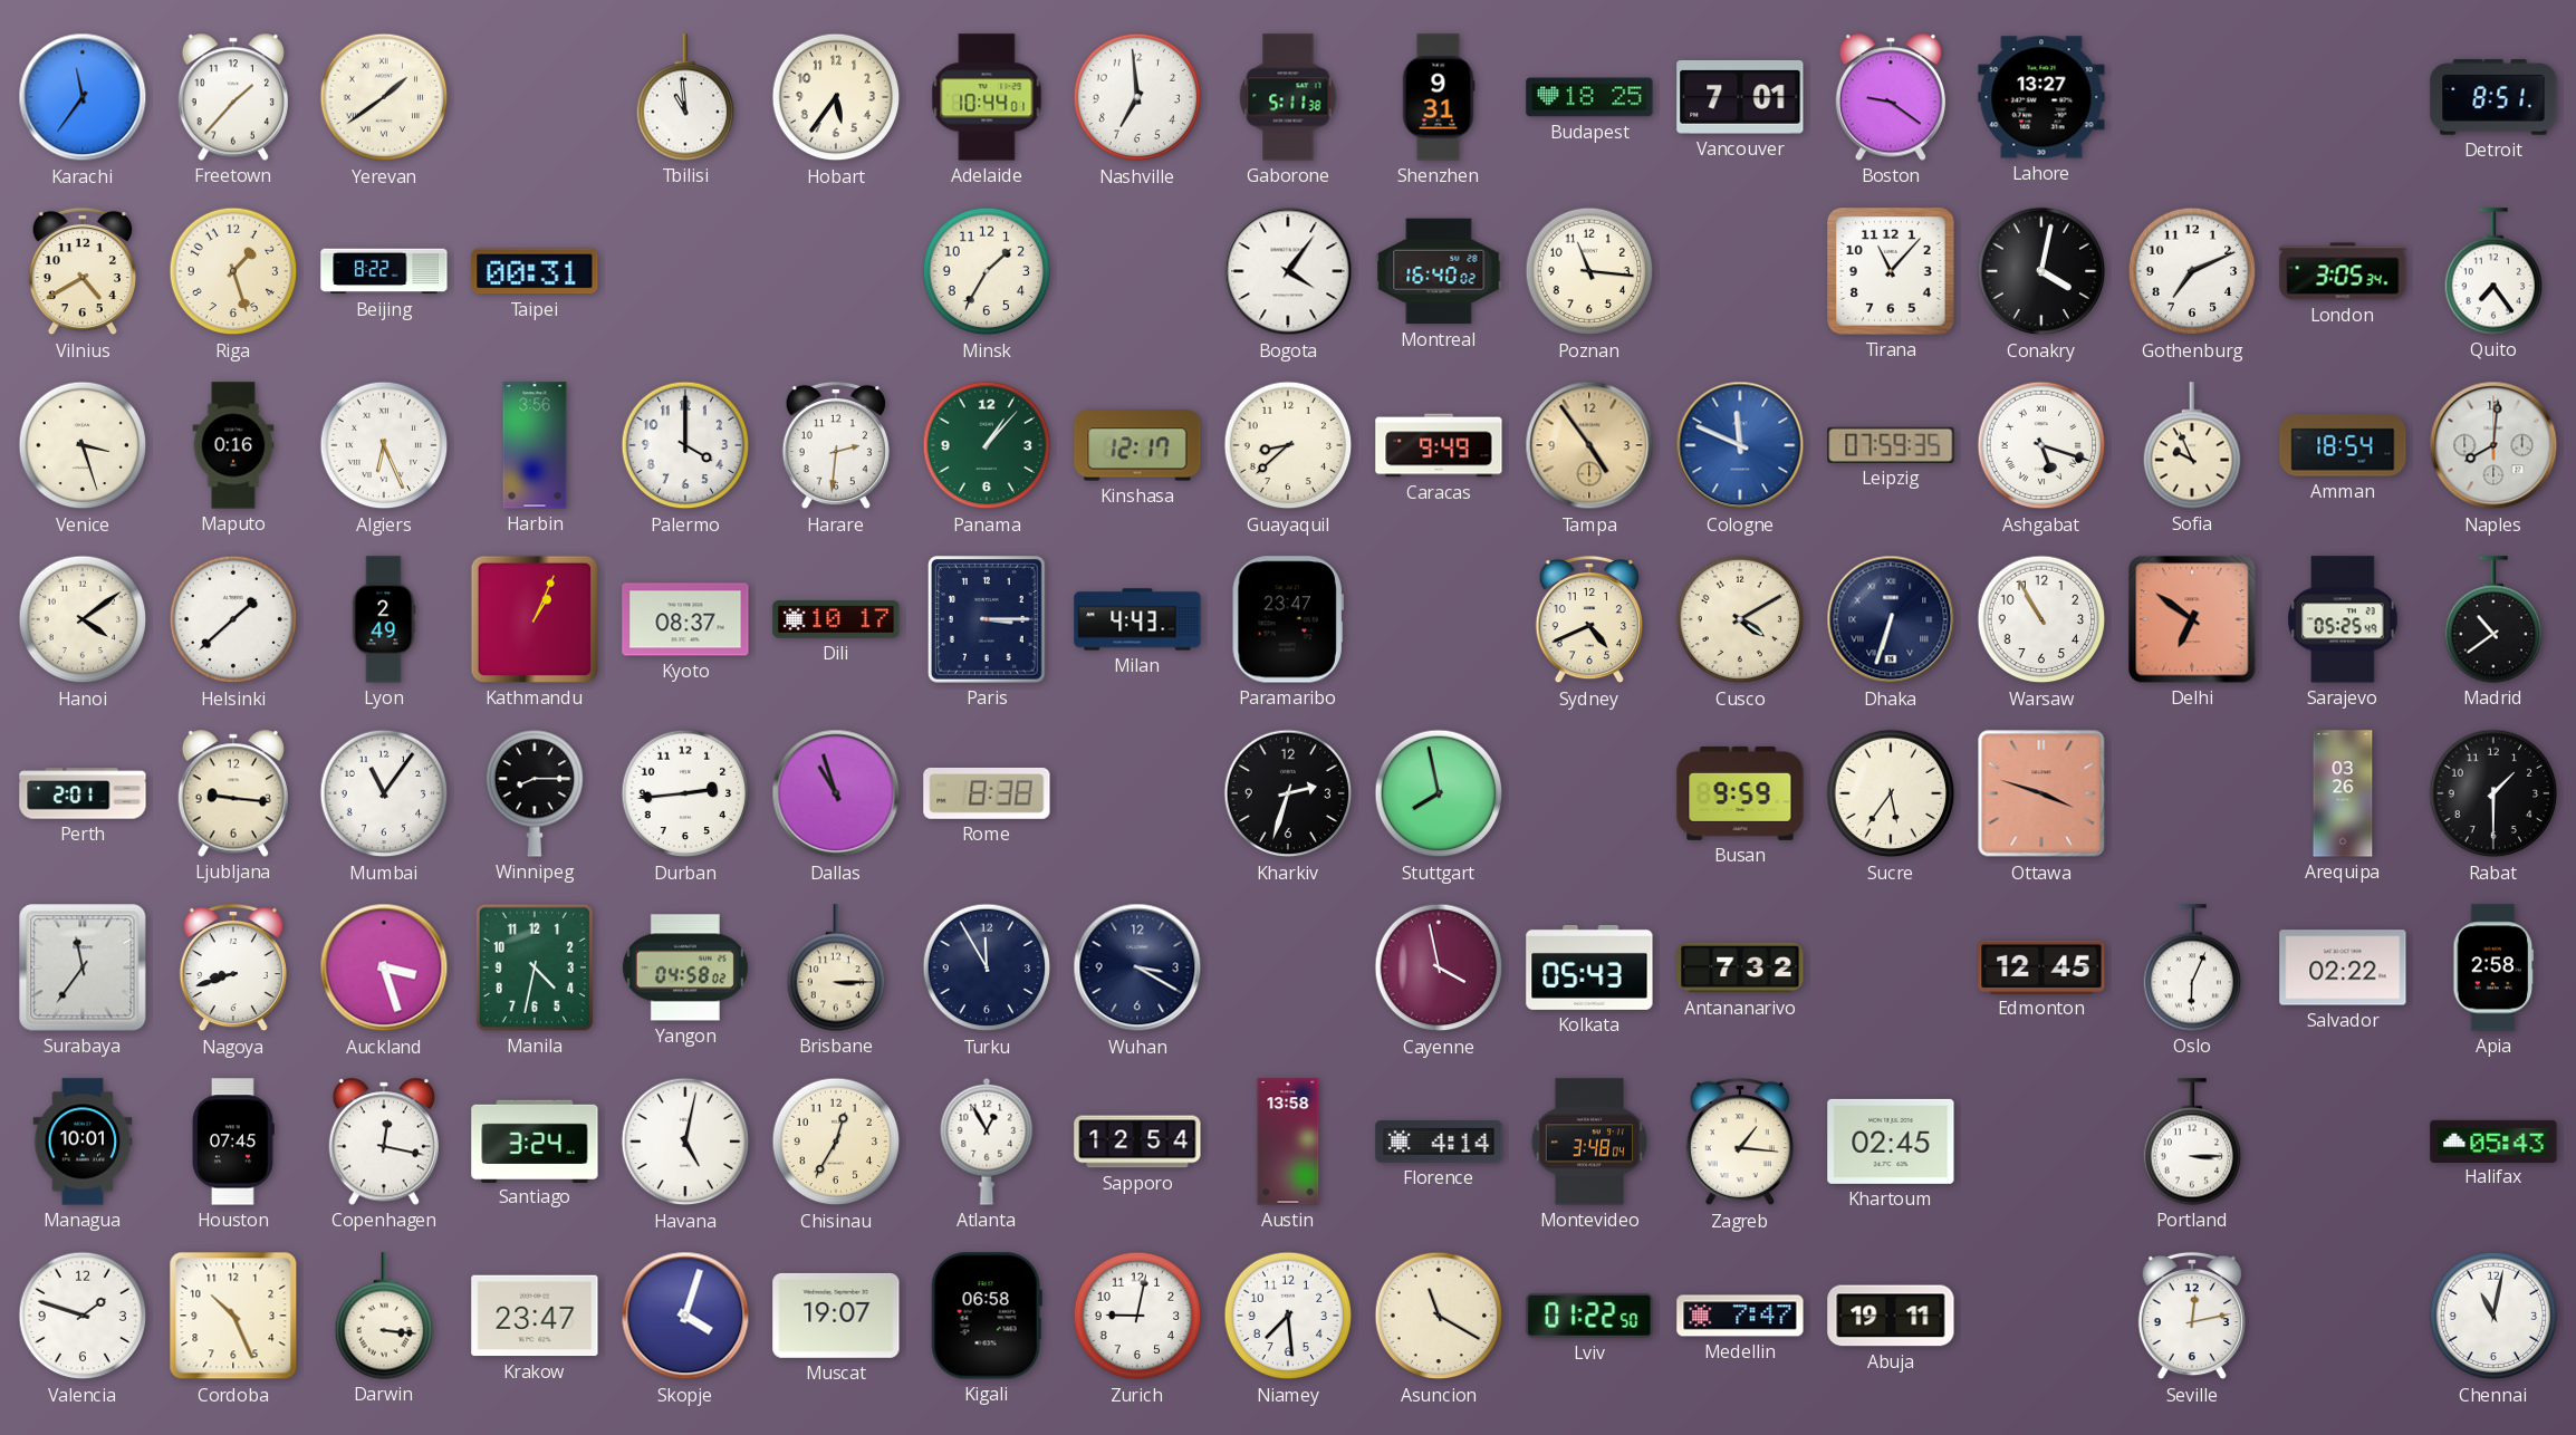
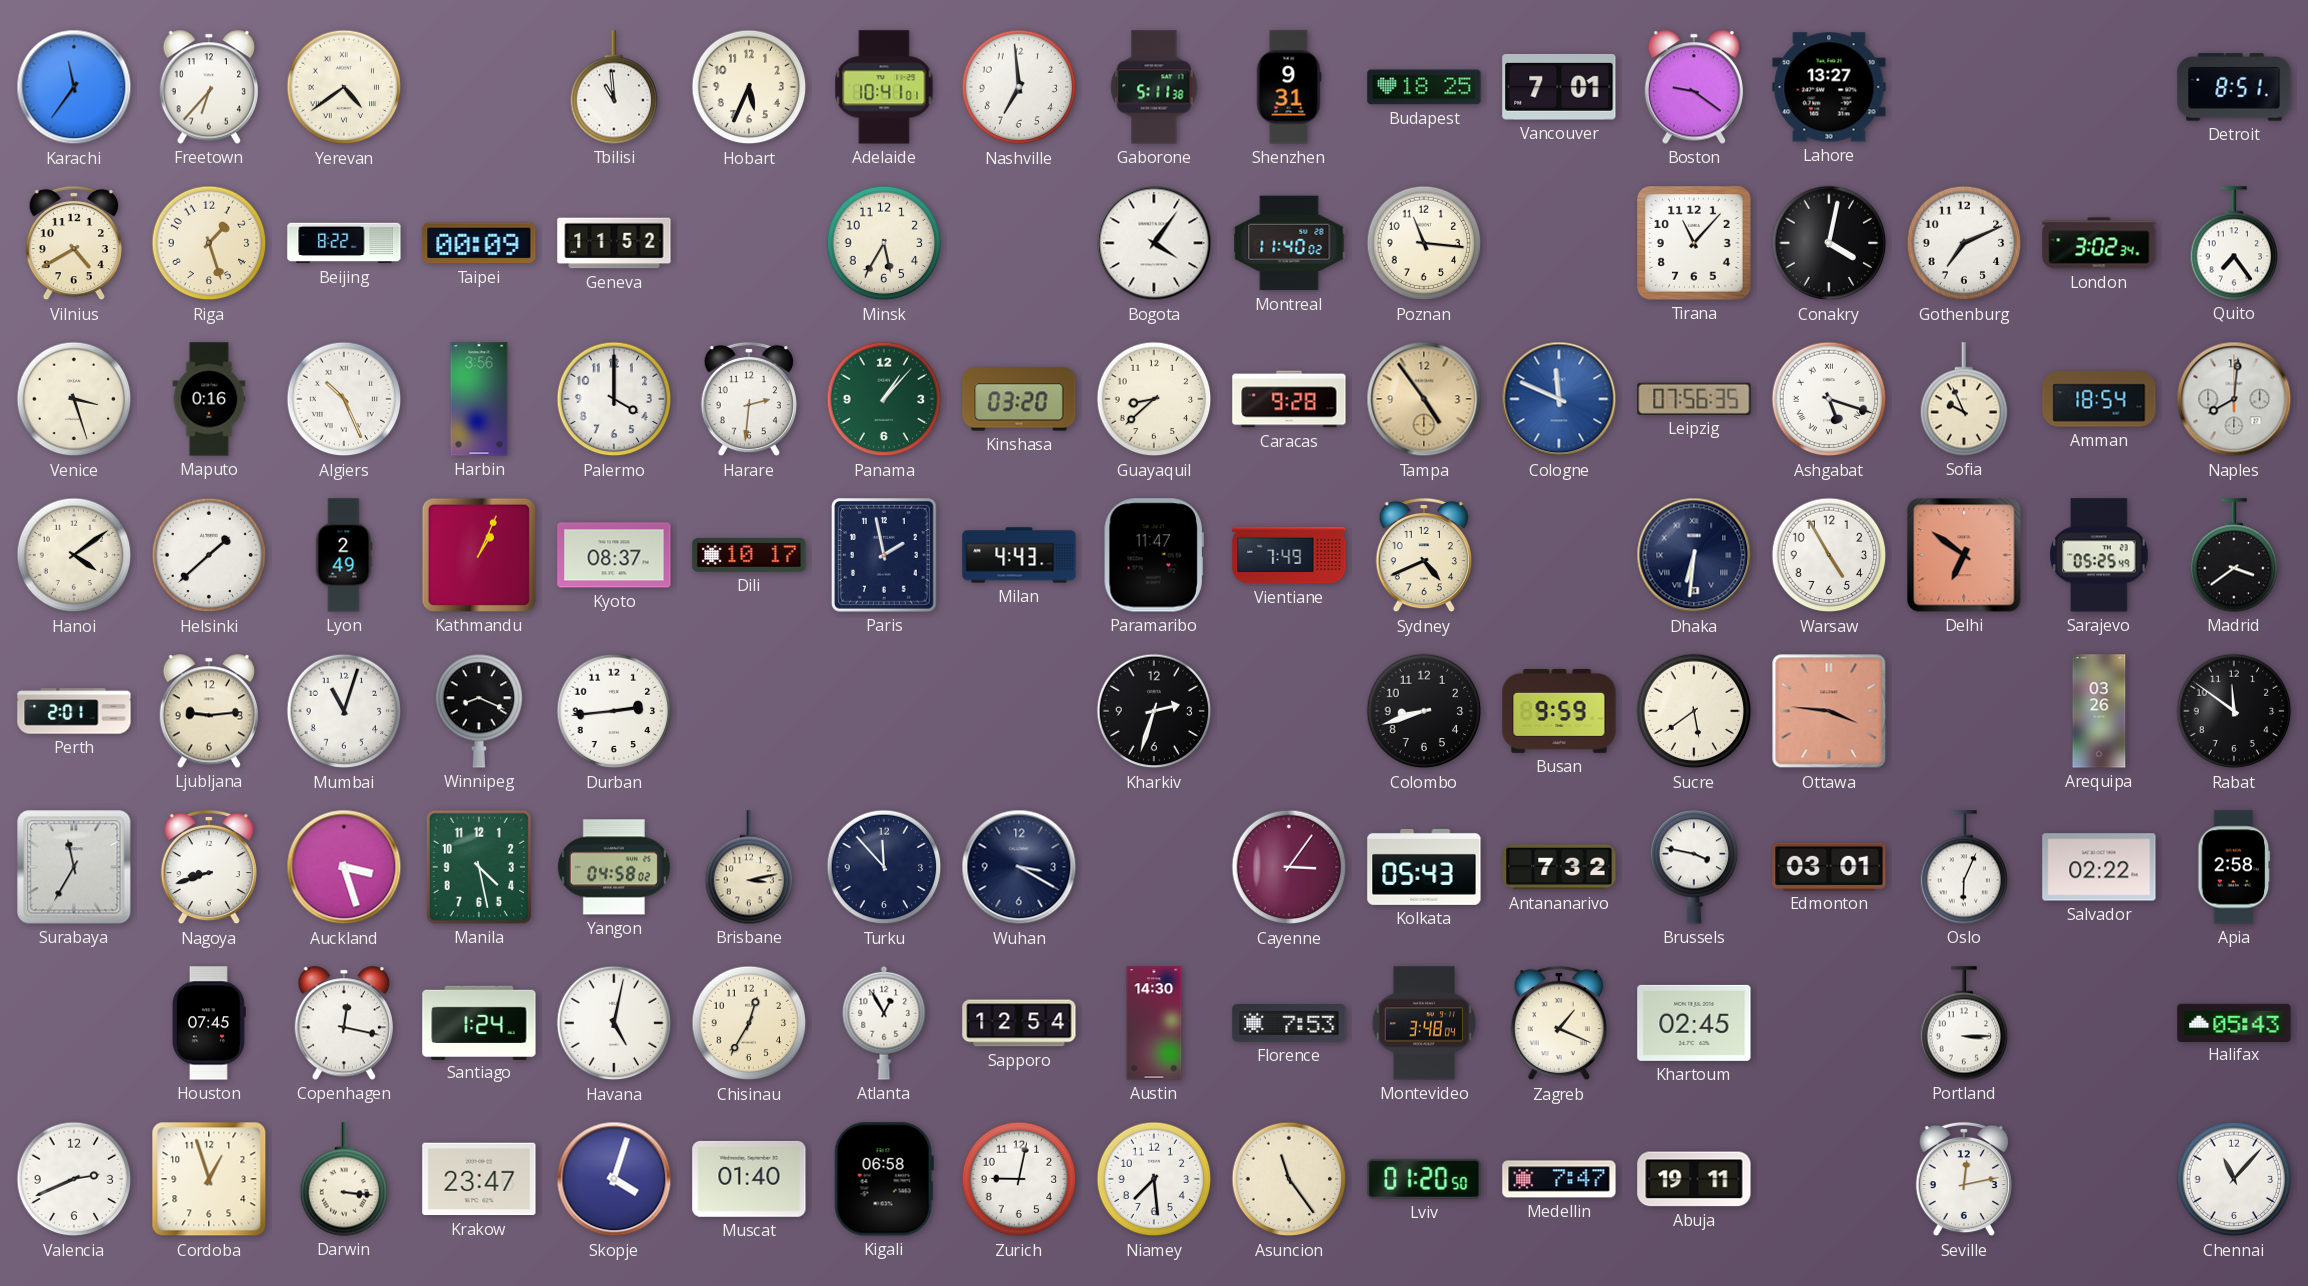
Freetown: 1:37 -> 6:37 (208, 87)
Yerevan: 1:39 -> 4:39 (344, 87)
Hobart: 5:36 -> 5:34 (749, 87)
Adelaide: 10:44 -> 10:41 (884, 87)
Taipei: 00:31 -> 00:09 (479, 243)
Geneva: none -> 11:52 (614, 243)
Minsk: 1:35 -> 5:35 (884, 243)
Montreal: 16:40 -> 11:40 (1289, 243)
London: 3:05 -> 3:02 (2099, 243)
Algiers: 6:26 -> 10:26 (344, 399)
Kinshasa: 12:17 -> 03:20 (1019, 399)
Caracas: 9:49 -> 9:28 (1289, 399)
Leipzig: 07:59 -> 07:56 (1694, 399)
Paris: 3:15 -> 1:58 (885, 556)
Paramaribo: 23:47 -> 11:47 (1154, 555)
Vientiane: none -> 7:49 (1289, 555)
Cusco: 4:10 -> none (1740, 619)
Dhaka: 6:33 -> 6:31 (1694, 555)
Warsaw: 10:55 -> 4:55 (1829, 555)
Madrid: 10:39 -> 3:39 (2234, 555)
Ljubljana: 9:16 -> 9:14 (208, 711)
Mumbai: 11:06 -> 11:03 (344, 711)
Winnipeg: 8:15 -> 8:19 (479, 711)
Dallas: 10:57 -> none (836, 793)
Rome: 8:38 -> none (987, 793)
Stuttgart: 7:58 -> none (1439, 793)
Colombo: none -> 8:42 (1424, 711)
Sucre: 5:36 -> 5:39 (1694, 711)
Ottawa: 3:48 -> 3:46 (1829, 711)
Rabat: 1:30 -> 11:51 (2234, 711)
Surabaya: 11:36 -> 11:35 (74, 867)
Manila: 4:32 -> 4:28 (479, 867)
Brisbane: 3:15 -> 3:13 (749, 867)
Turku: 11:55 -> 11:53 (884, 867)
Cayenne: 3:58 -> 3:06 (1289, 867)
Brussels: none -> 3:47 (1694, 867)
Edmonton: 12:45 -> 03:01 (1829, 866)
Managua: 10:01 -> none (83, 1142)
Santiago: 3:24 -> 1:24 (479, 1022)
Austin: 13:58 -> 14:30 (1154, 1023)
Florence: 4:14 -> 7:53 (1289, 1024)
Zagreb: 1:16 -> 1:19 (1559, 1023)
Valencia: 1:48 -> 2:41 (74, 1179)
Cordoba: 10:26 -> 12:57 (209, 1179)
Muscat: 19:07 -> 01:40 (749, 1179)
Asuncion: 11:20 -> 11:24 (1289, 1179)
Lviv: 01:22 -> 01:20 (1424, 1179)
Chennai: 11:02 -> 11:07 (2234, 1179)
